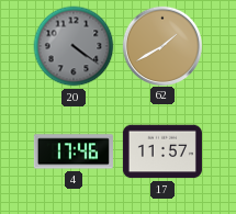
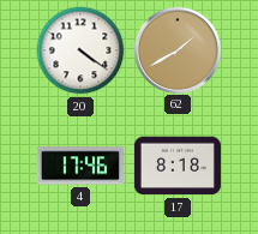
20 dial: grey -> white (80, 50)
17: 11:57 -> 8:18 (178, 166)
